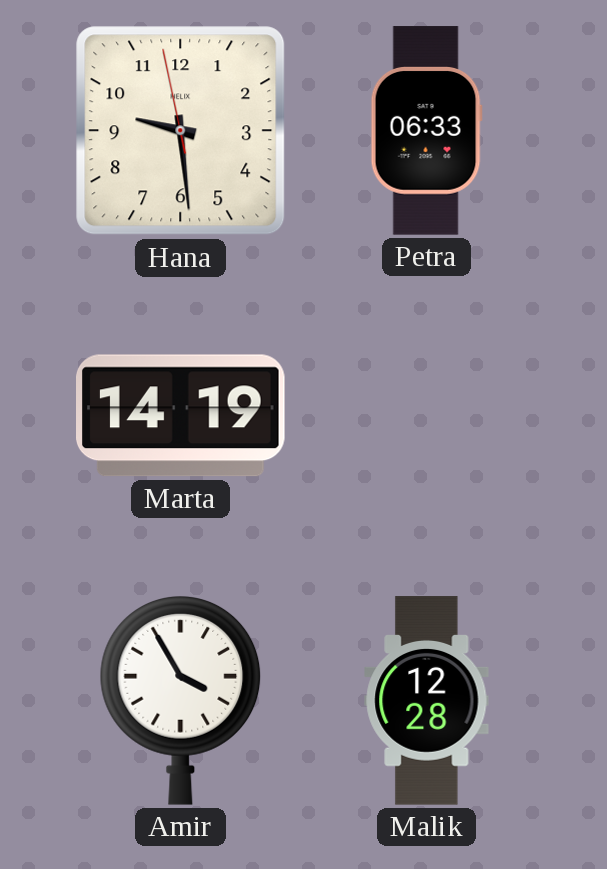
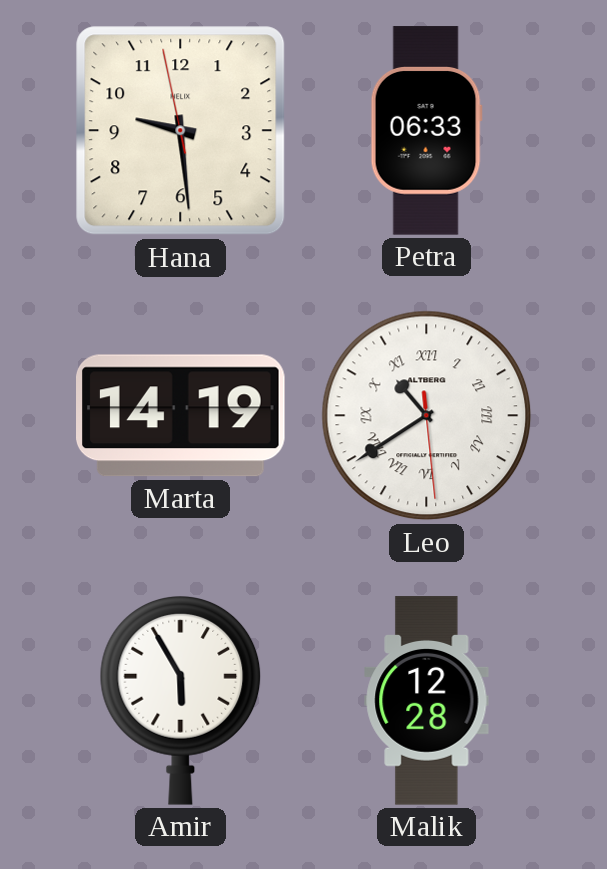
Leo: none -> 10:39 (427, 416)
Amir: 3:55 -> 5:55 (181, 701)
